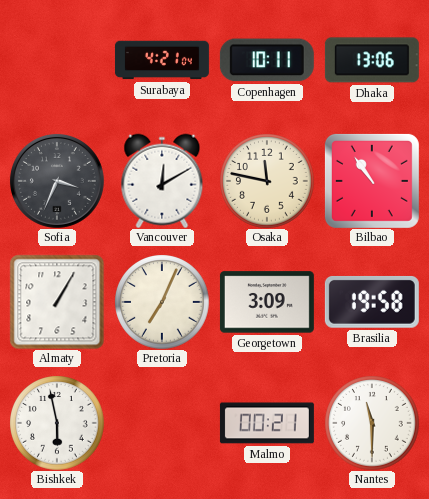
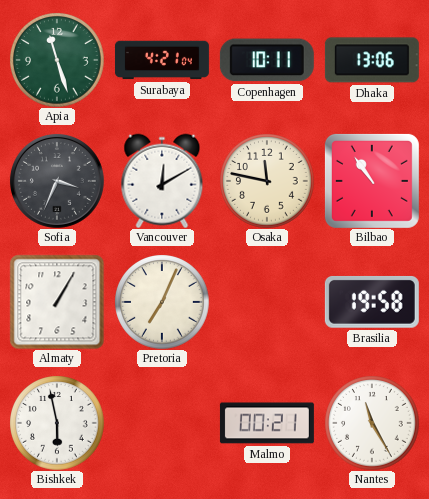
Apia: none -> 11:27 (57, 60)
Georgetown: 3:09 -> none (267, 302)
Nantes: 11:30 -> 11:25 (372, 423)
